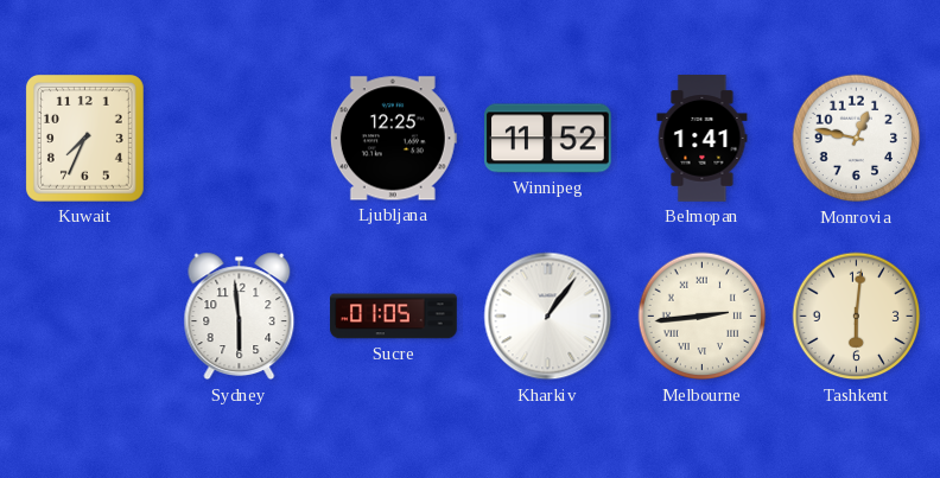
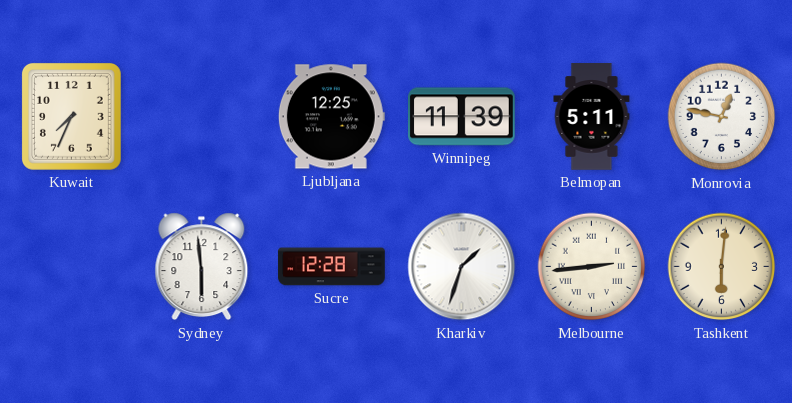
Winnipeg: 11:52 -> 11:39 (462, 117)
Belmopan: 1:41 -> 5:11 (592, 117)
Sucre: 01:05 -> 12:28 (332, 267)
Kharkiv: 1:06 -> 1:33 (462, 267)
